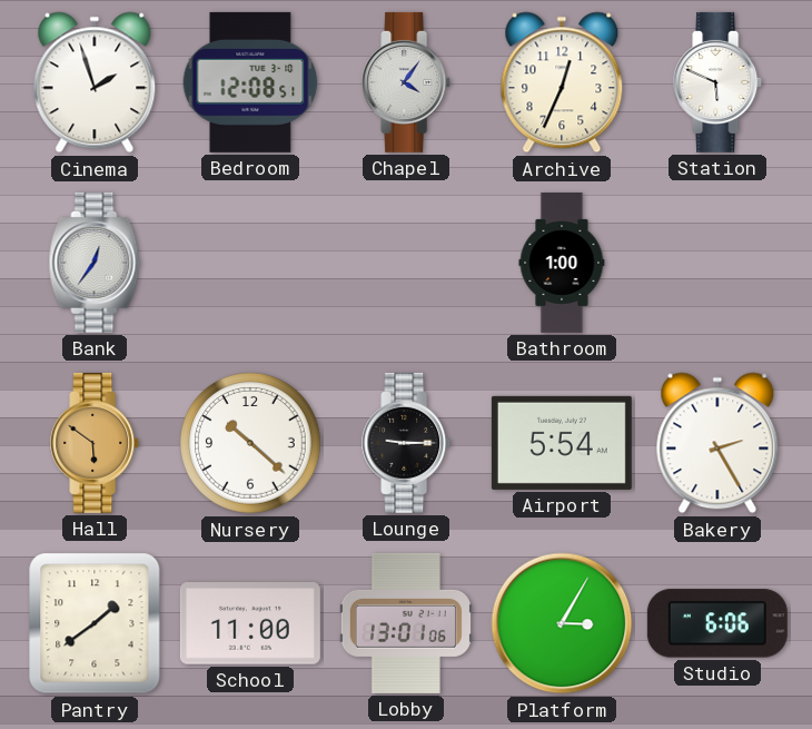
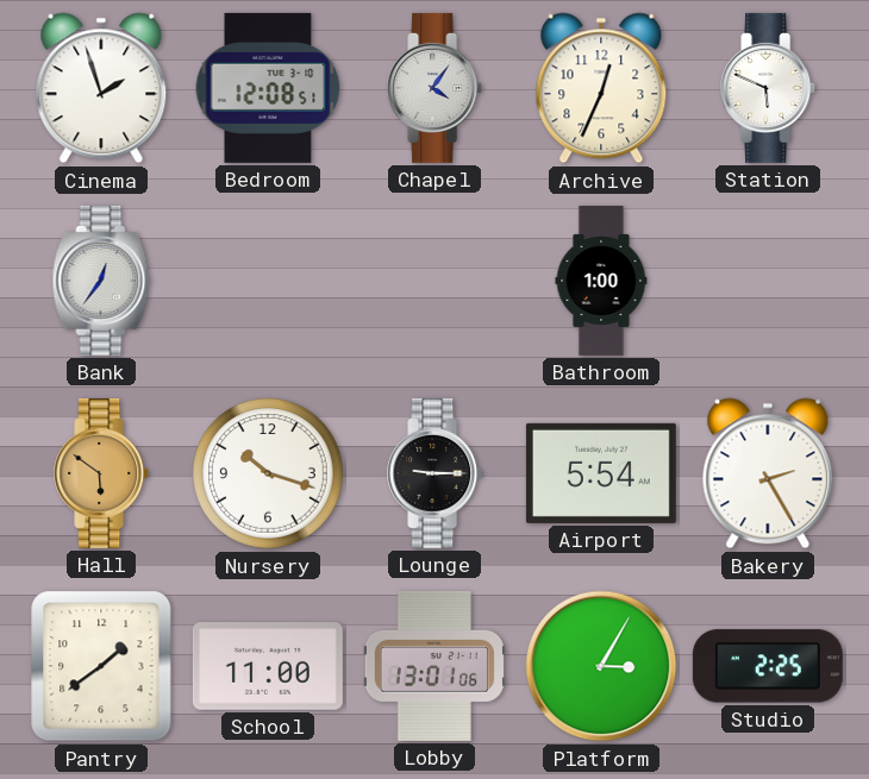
Nursery: 10:22 -> 10:18 (269, 475)
Studio: 6:06 -> 2:25 (768, 666)
